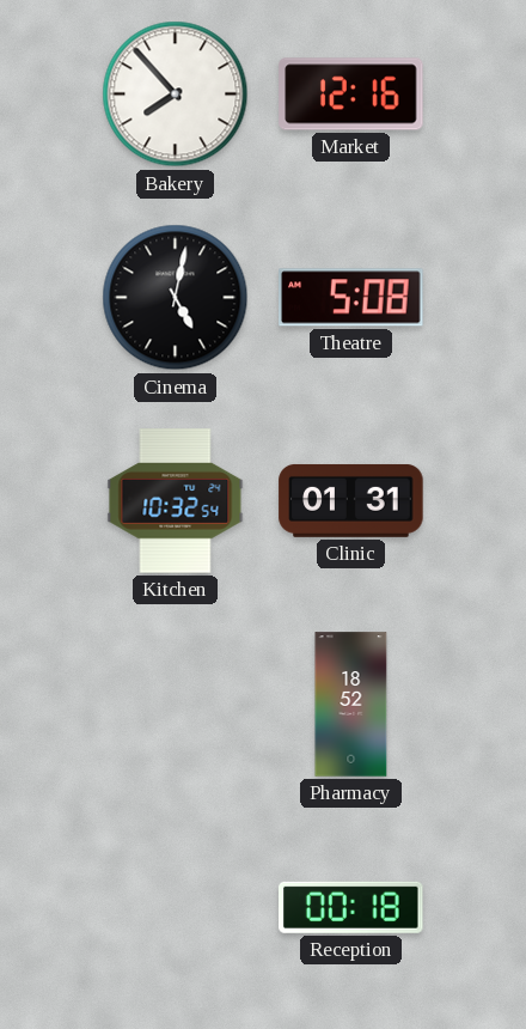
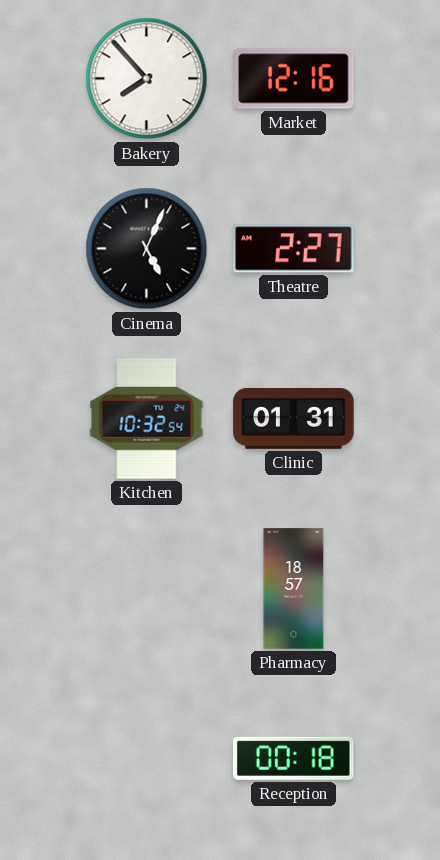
Cinema: 5:02 -> 5:04 (147, 249)
Theatre: 5:08 -> 2:27 (294, 249)
Pharmacy: 18:52 -> 18:57 (294, 589)
